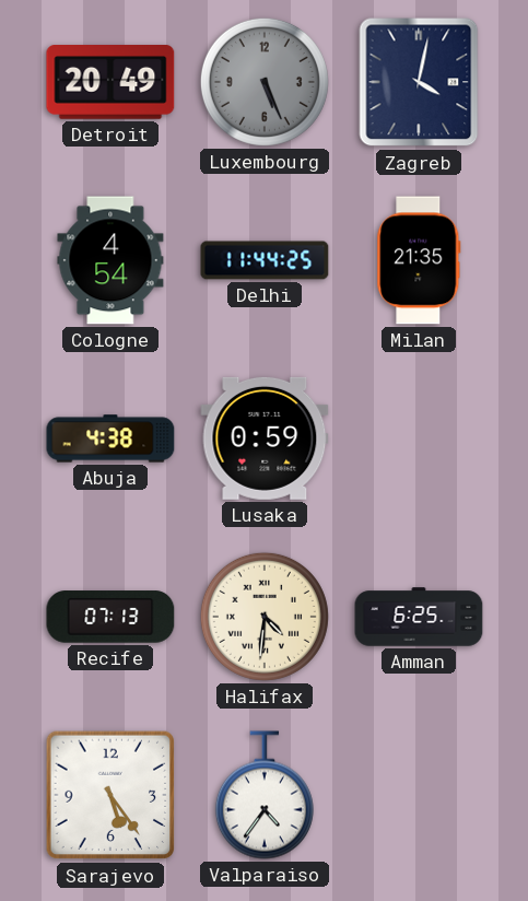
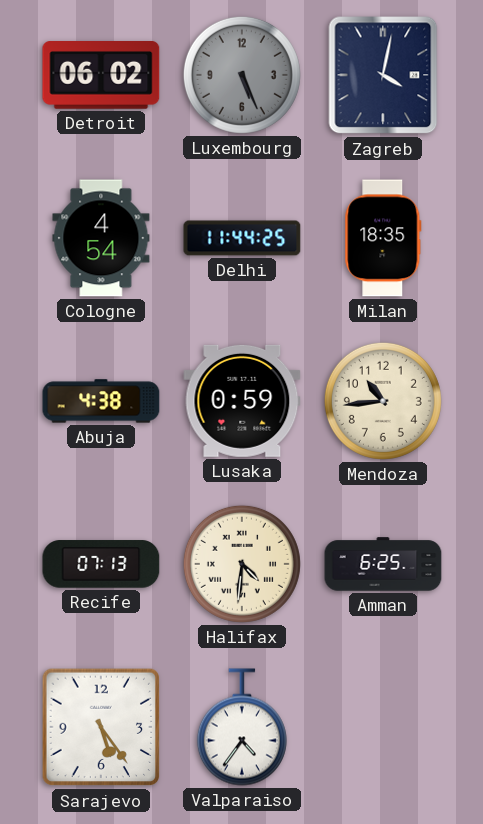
Detroit: 20:49 -> 06:02 (101, 76)
Milan: 21:35 -> 18:35 (383, 238)
Mendoza: none -> 10:44 (383, 401)
